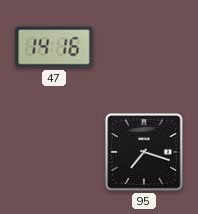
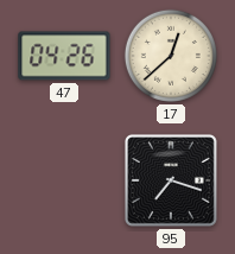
47: 14:16 -> 04:26 (64, 56)
17: none -> 12:38 (171, 56)
